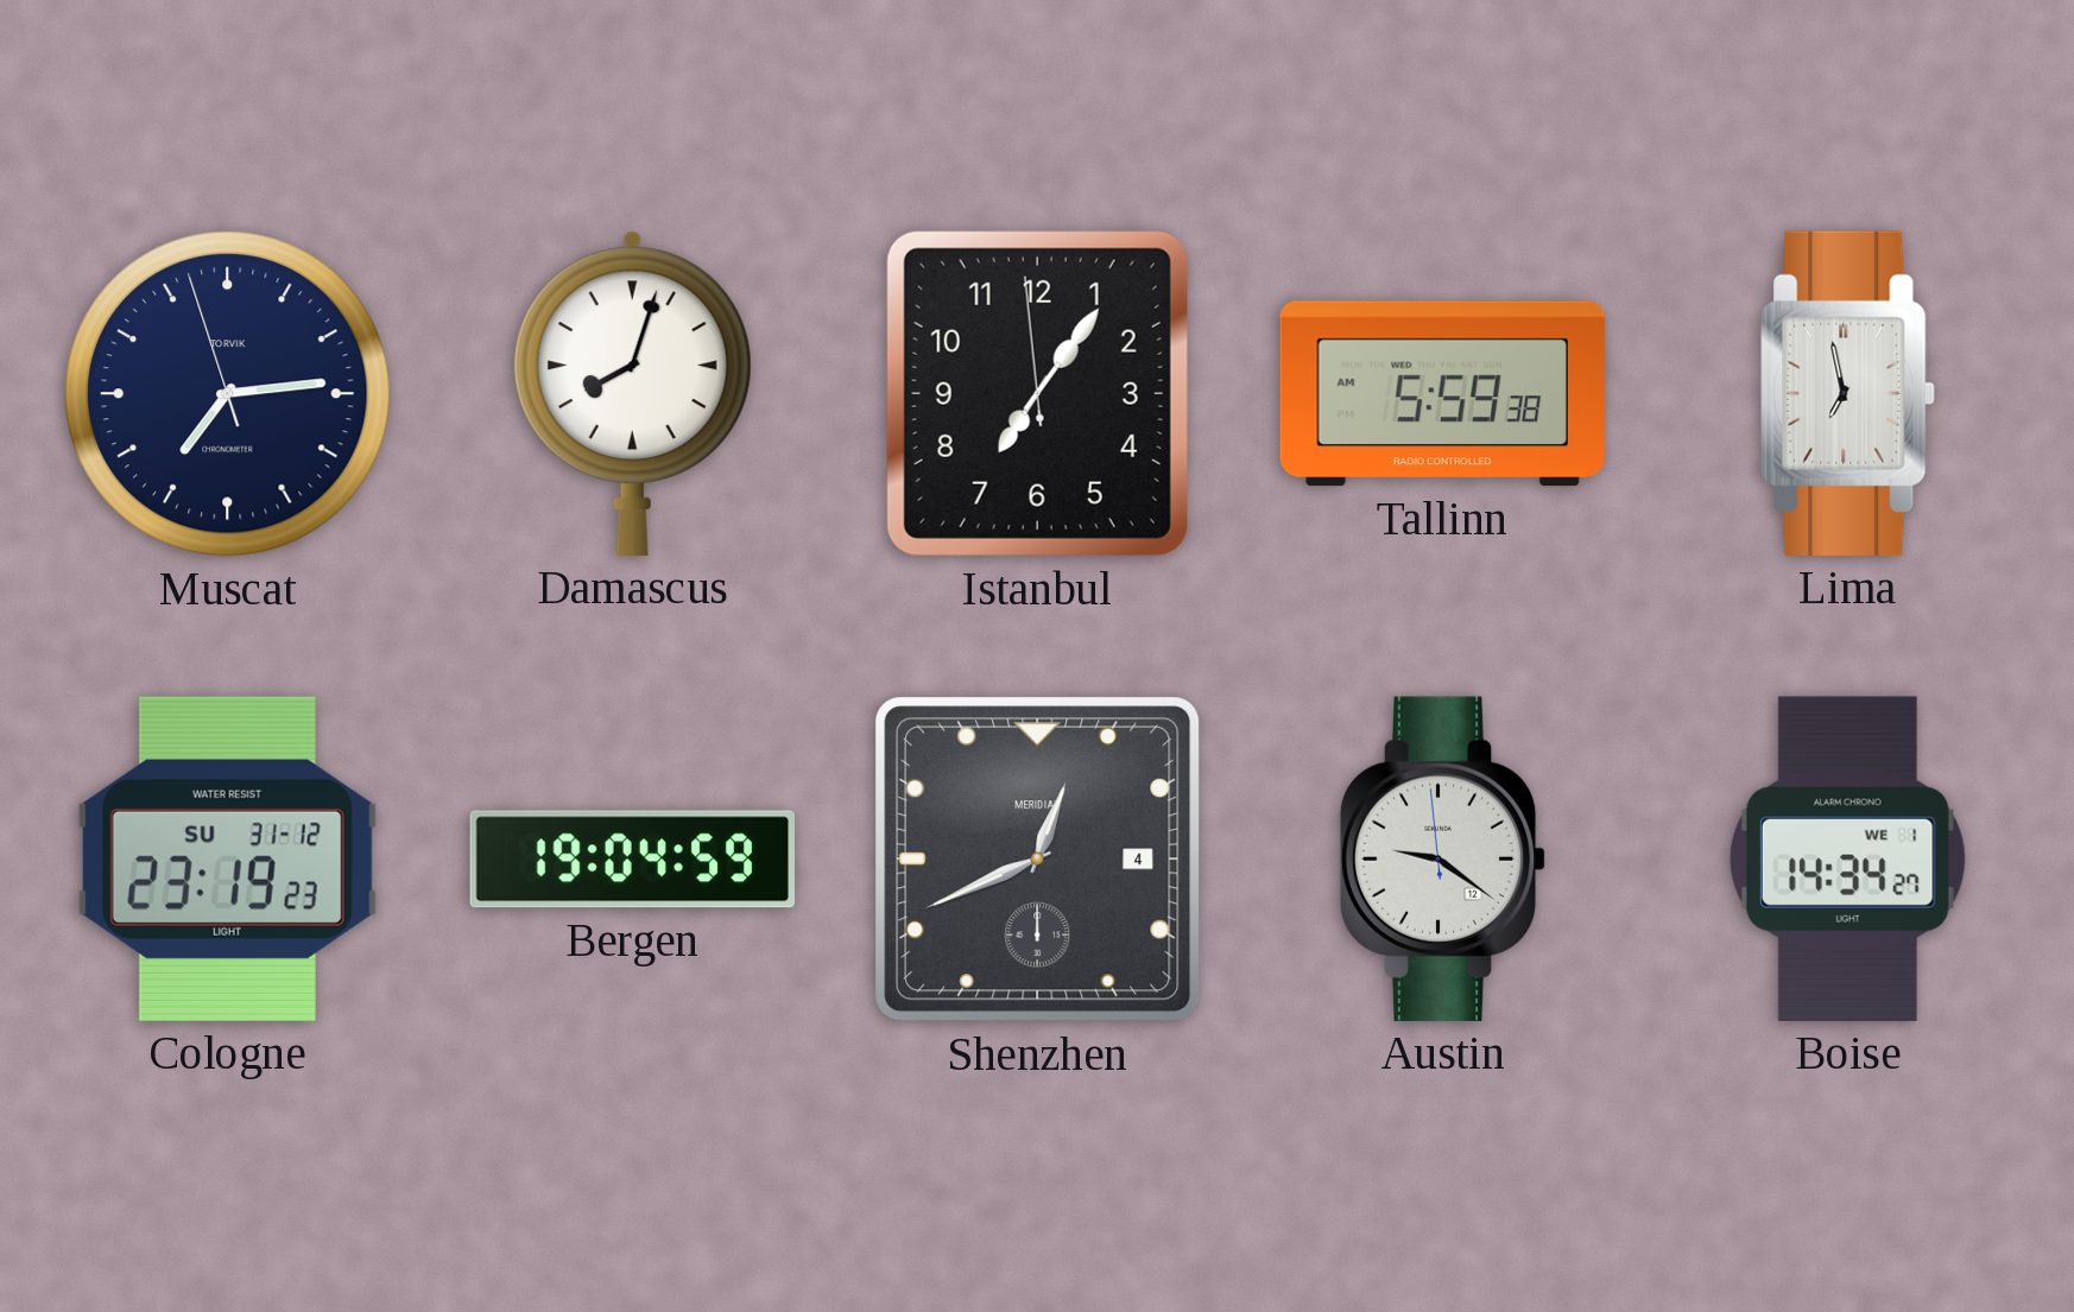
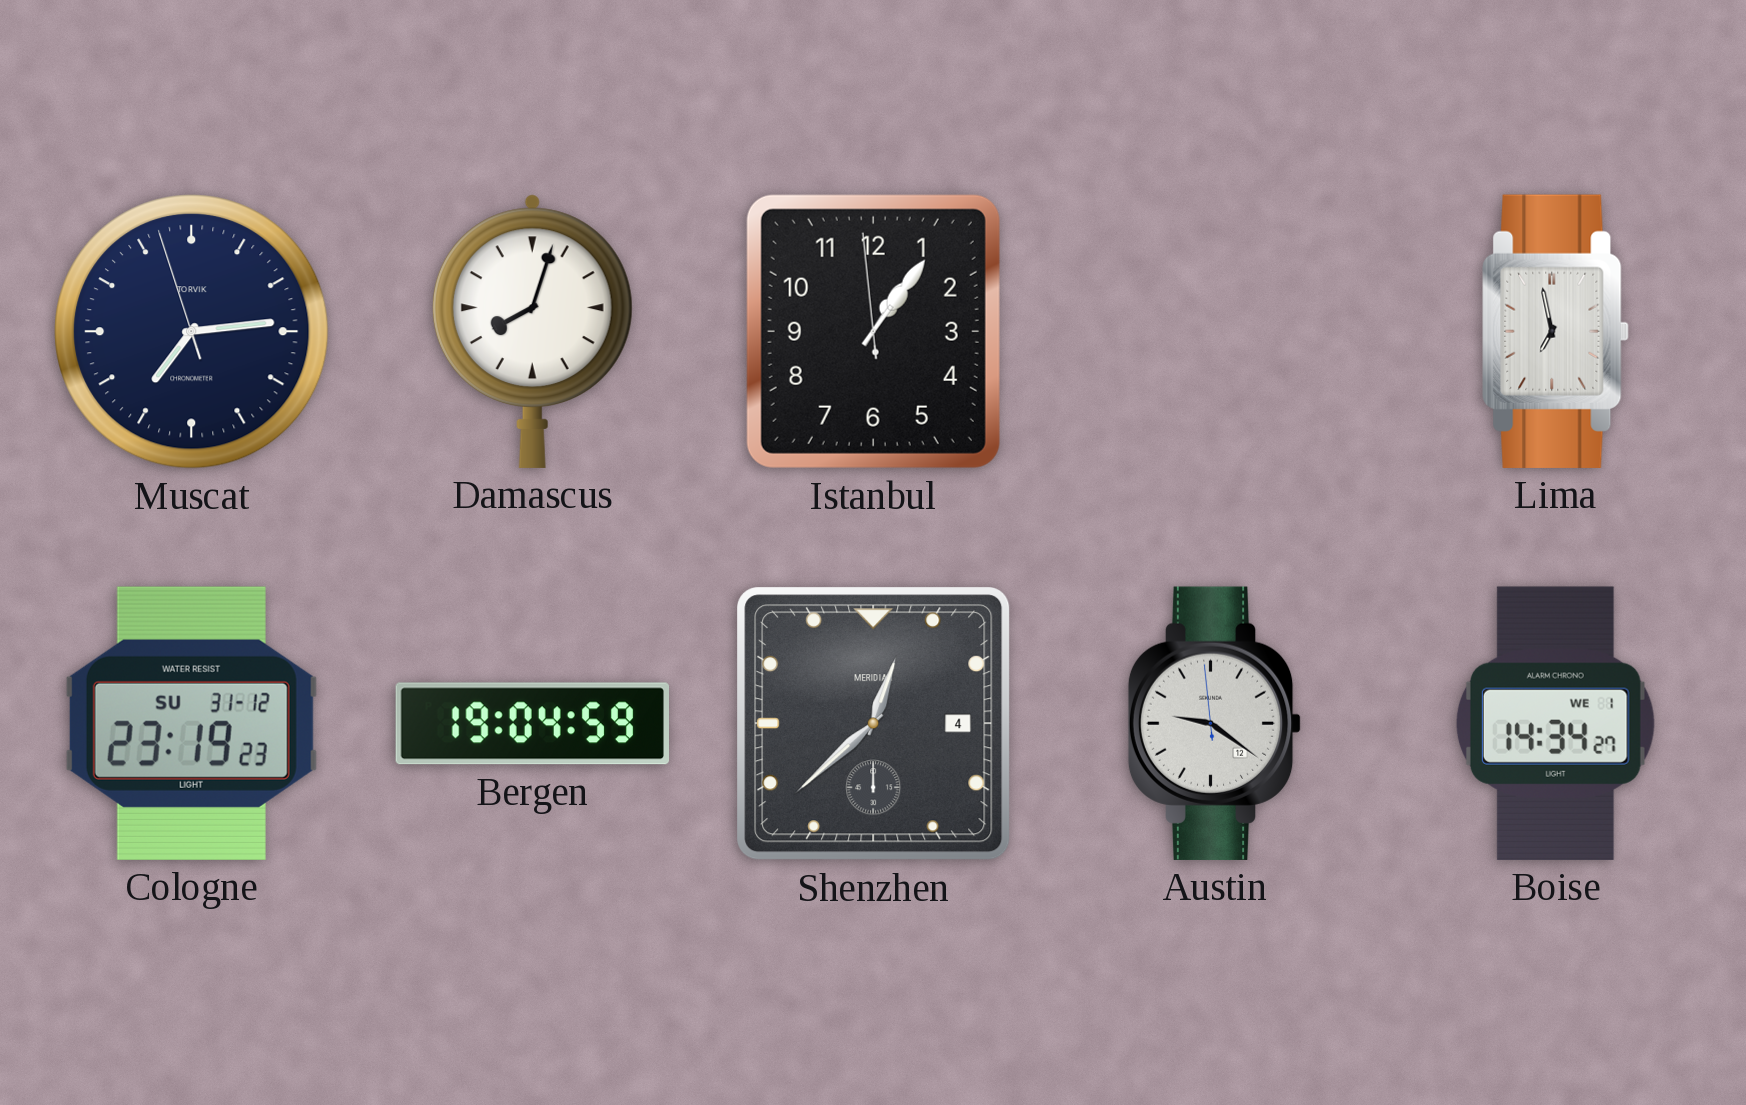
Istanbul: 7:05 -> 1:05 (873, 331)
Tallinn: 5:59 -> none (1442, 394)
Shenzhen: 12:41 -> 12:38 (874, 724)
